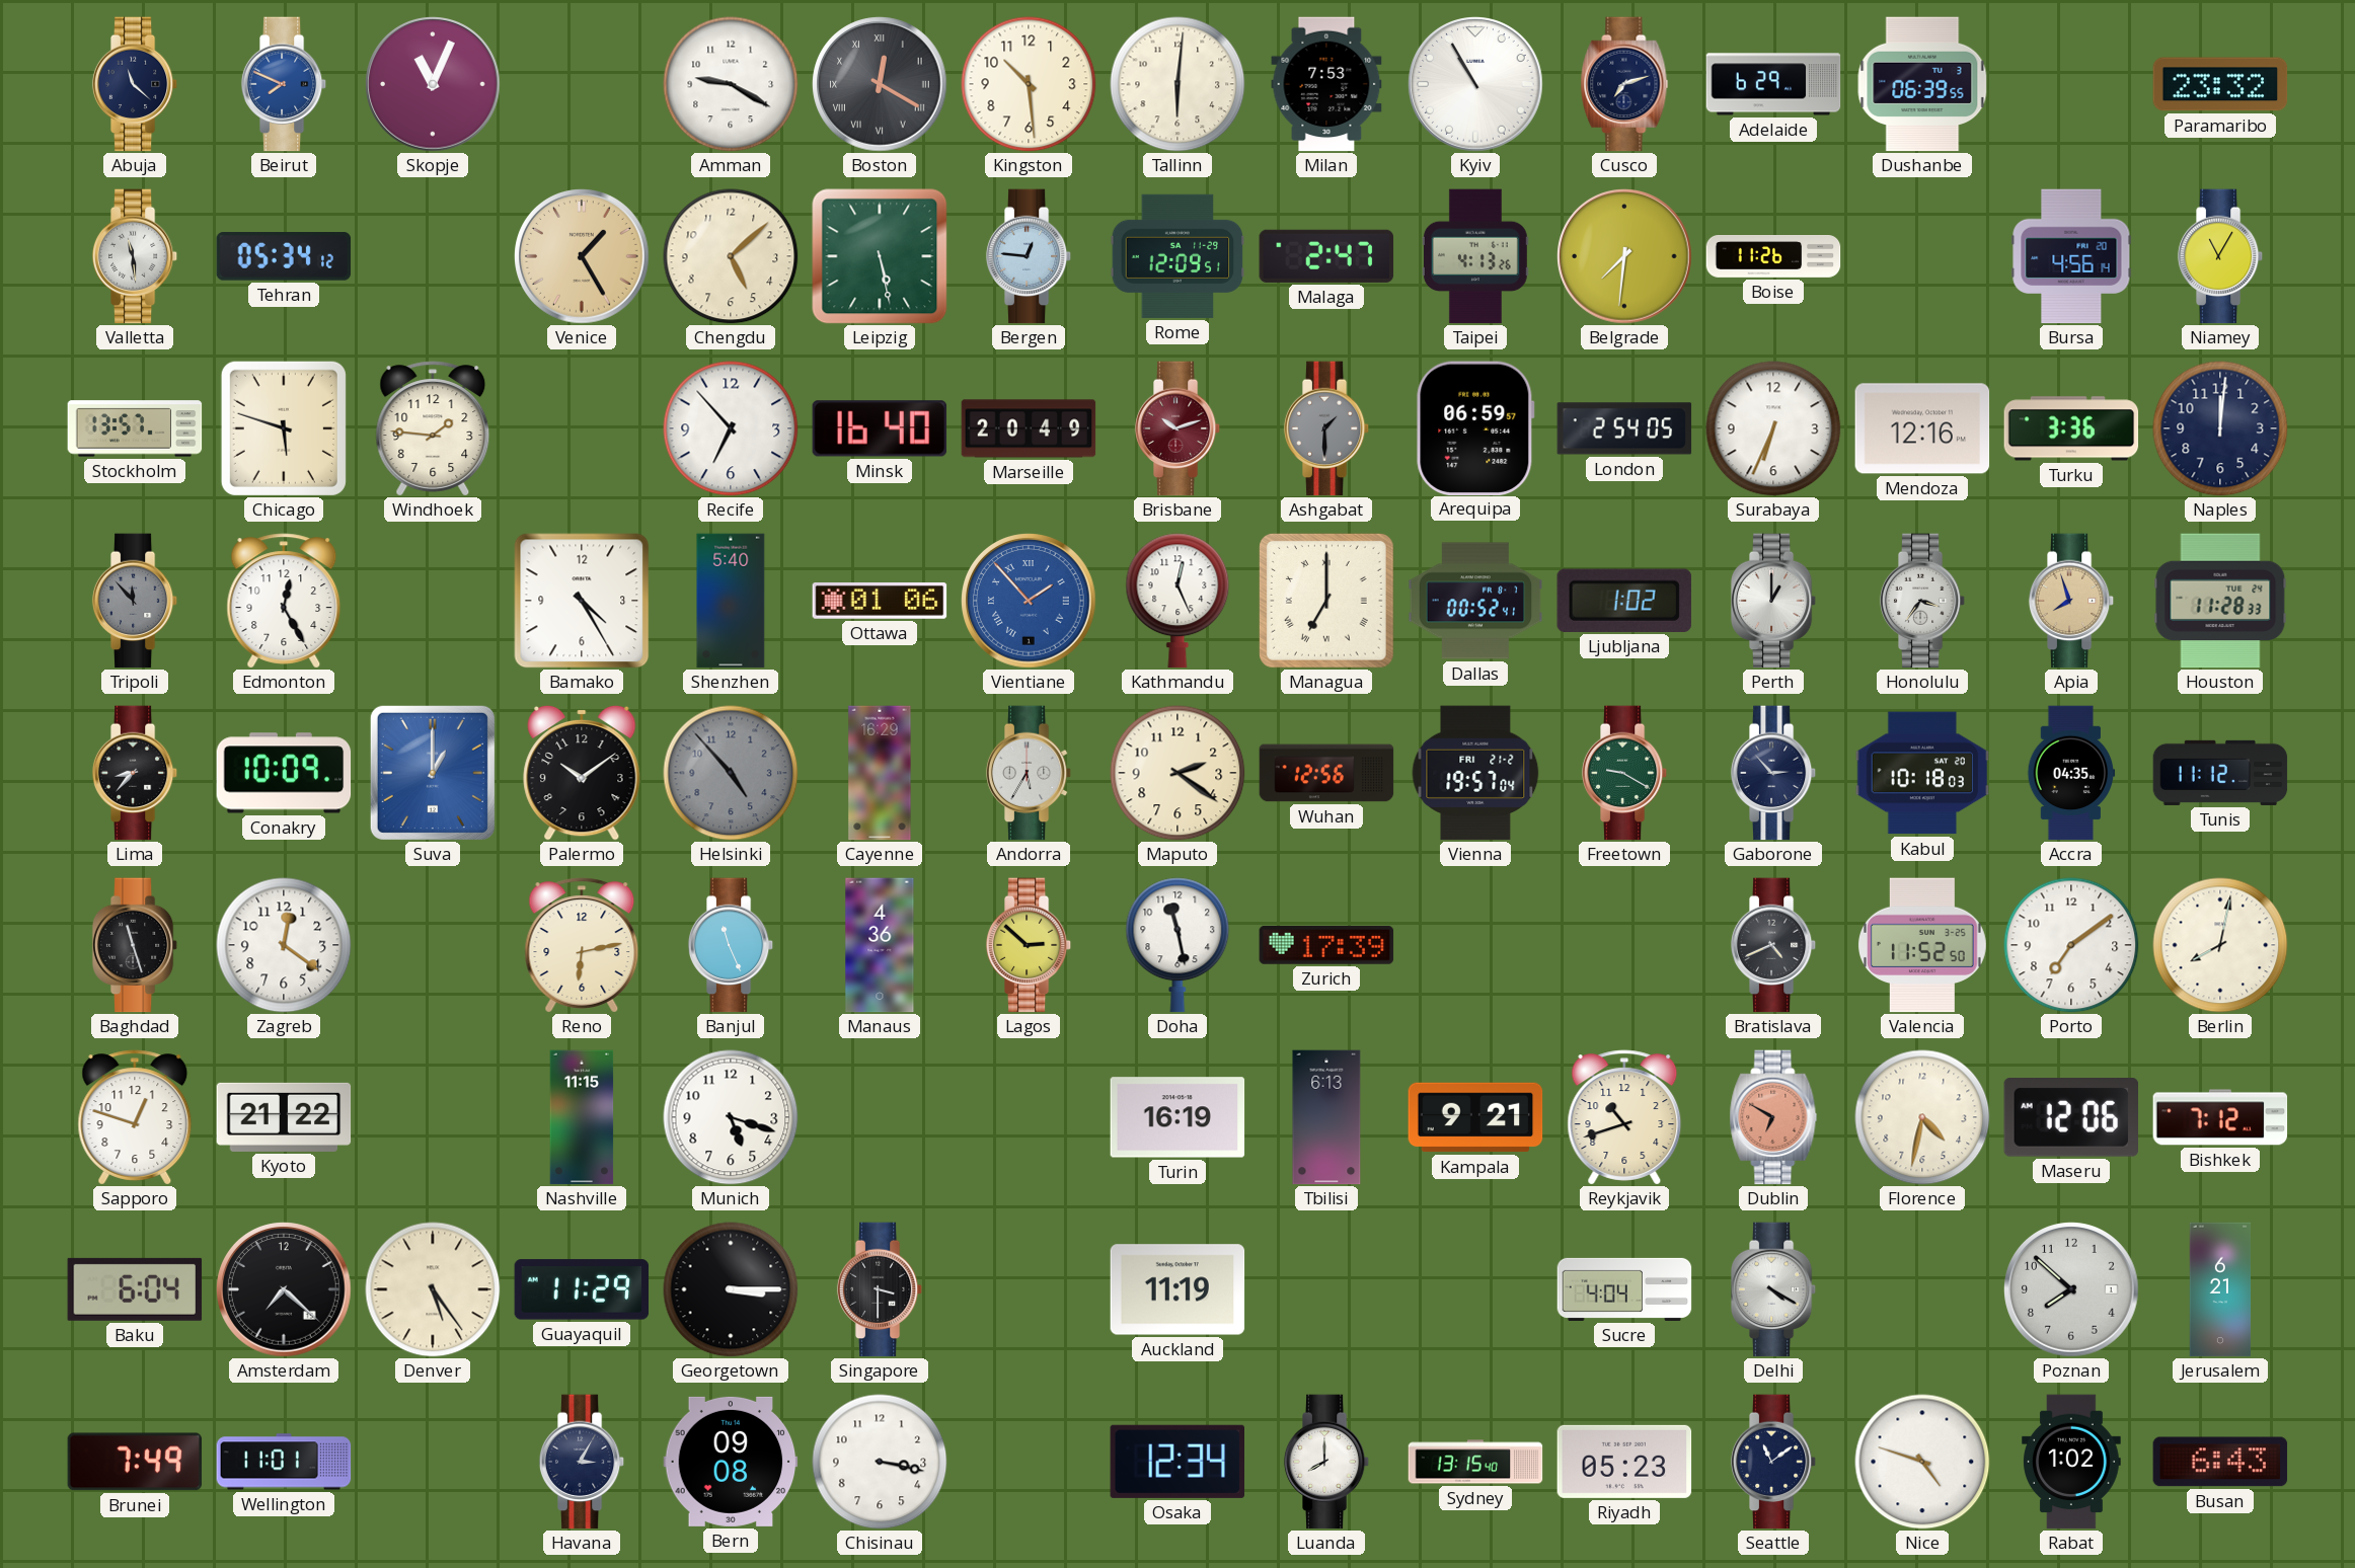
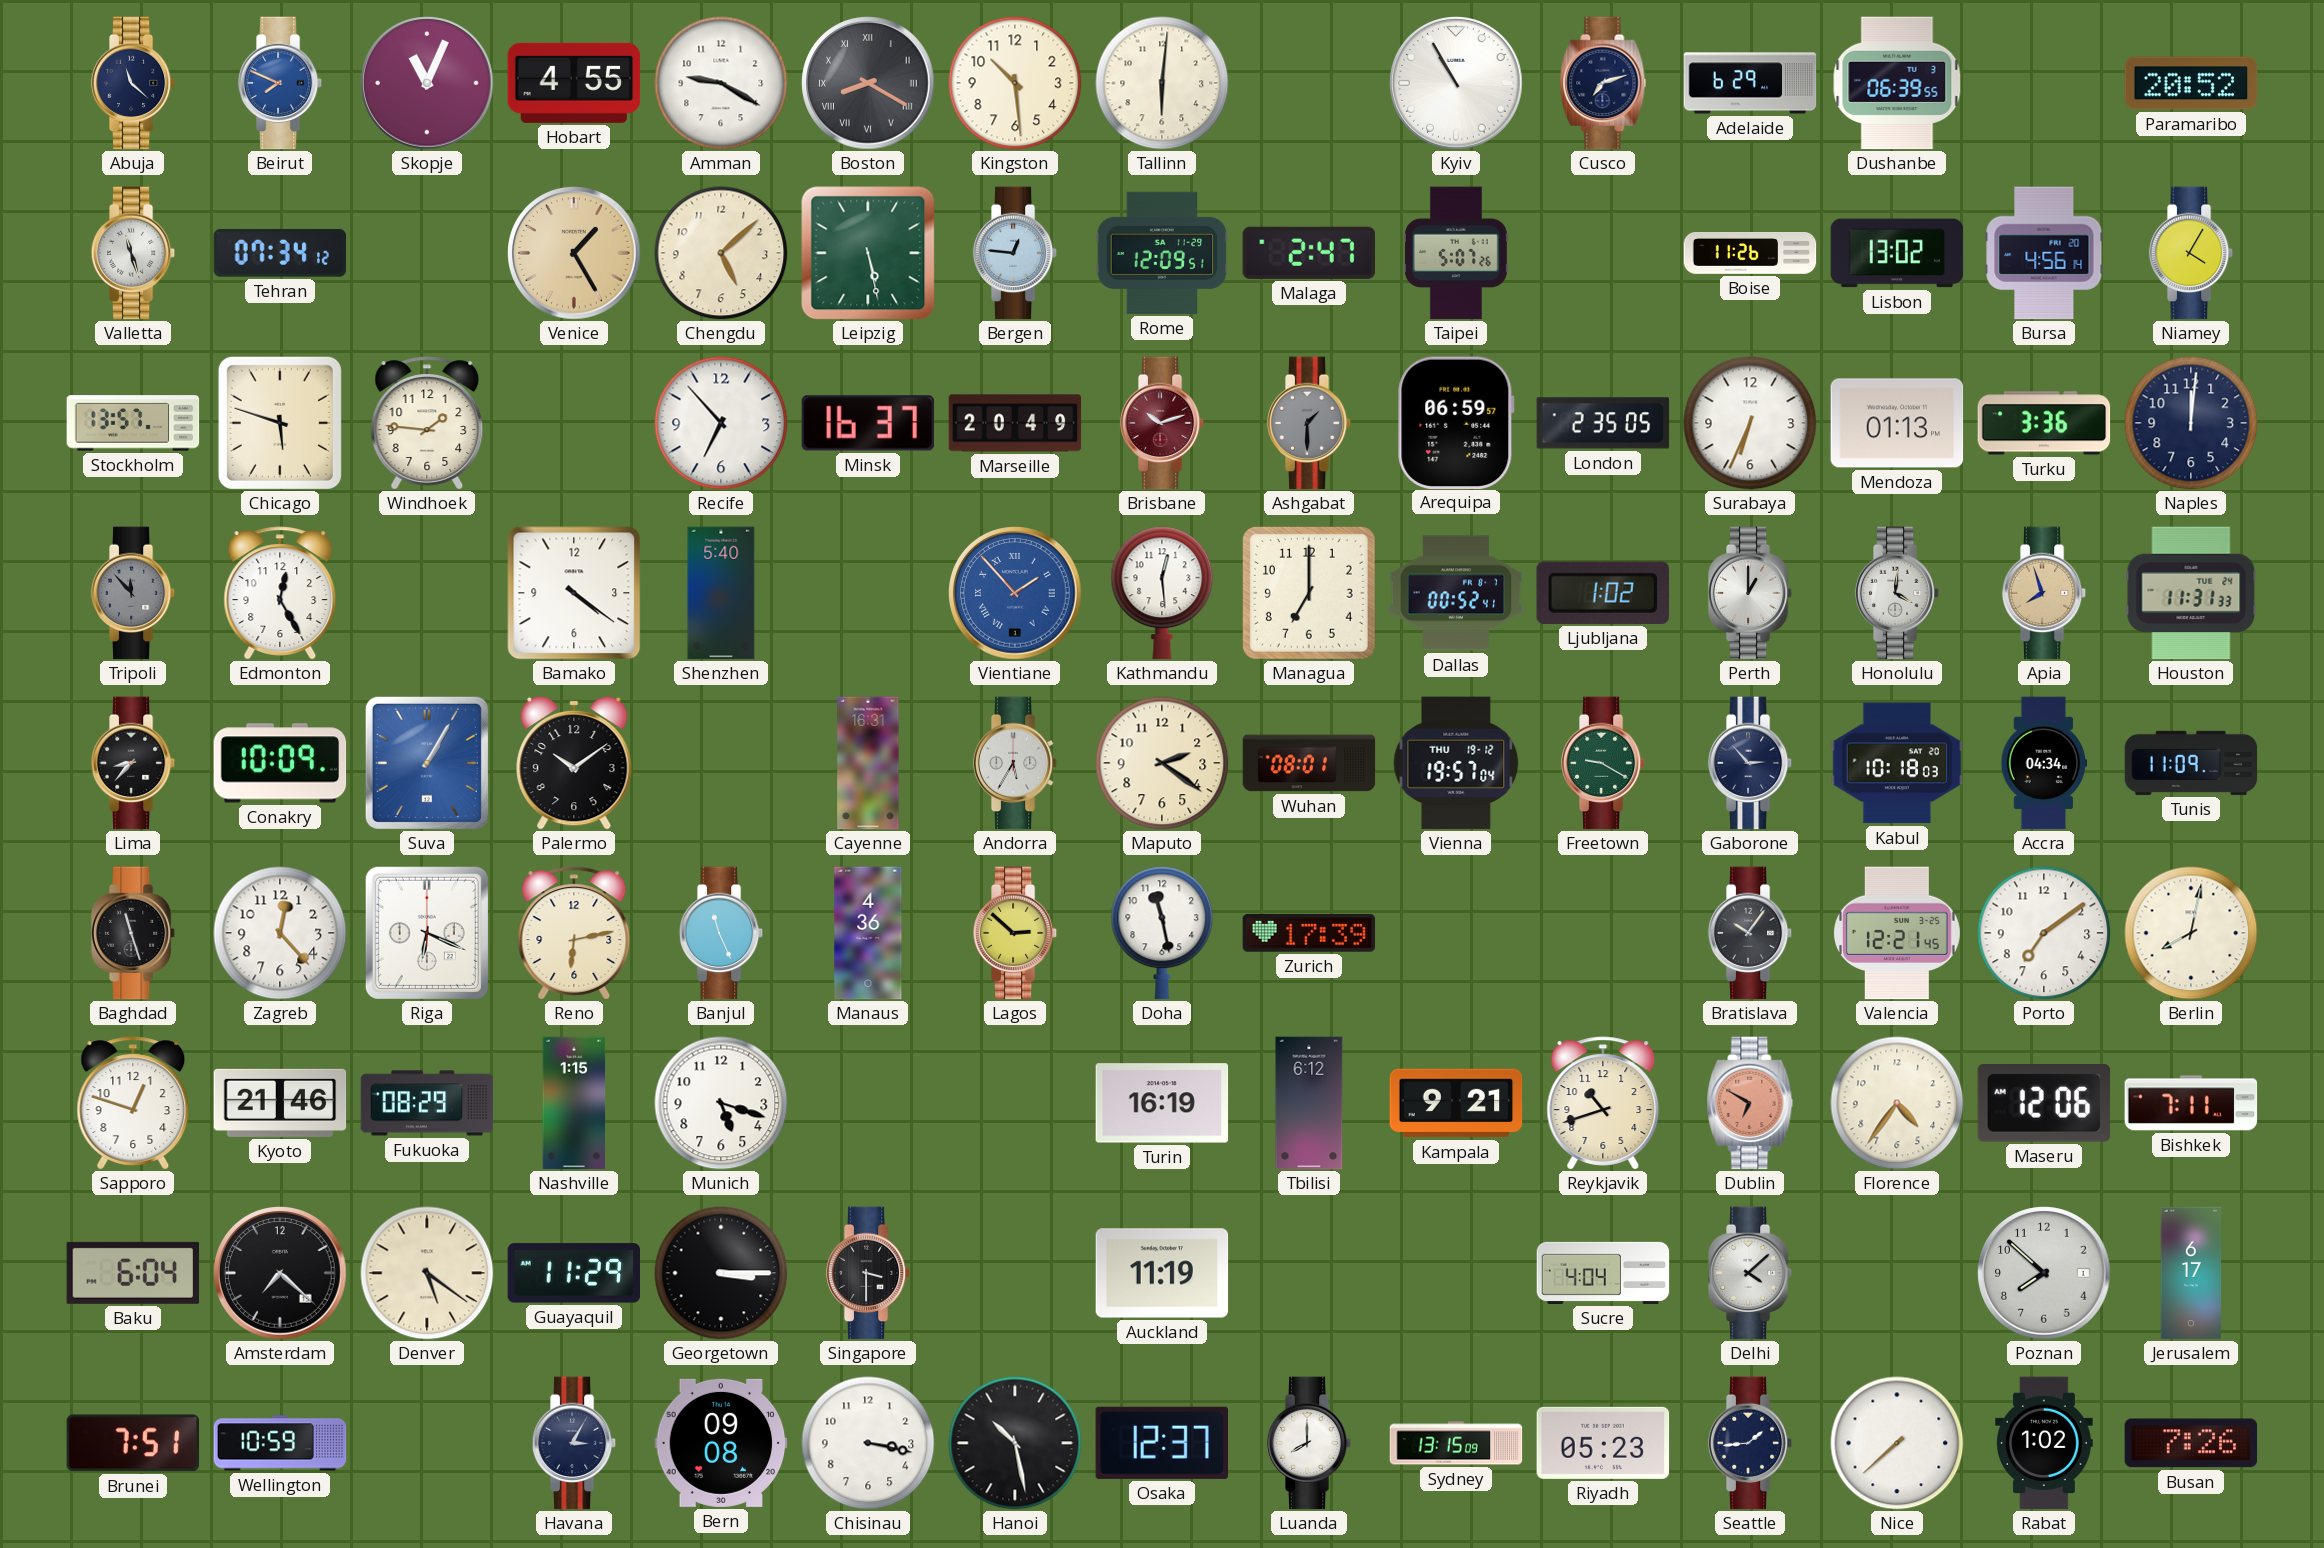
Hobart: none -> 4:55 (574, 83)
Boston: 12:20 -> 8:20 (868, 83)
Milan: 7:53 -> none (1326, 84)
Paramaribo: 23:32 -> 20:52 (2191, 83)
Valletta: 11:29 -> 11:27 (133, 253)
Tehran: 05:34 -> 07:34 (280, 254)
Taipei: 4:13 -> 5:07 (1456, 253)
Belgrade: 7:31 -> none (1624, 256)
Lisbon: none -> 13:02 (1897, 253)
Niamey: 11:05 -> 4:05 (2191, 253)
Minsk: 16:40 -> 16:37 (868, 423)
London: 2:54 -> 2:35 (1603, 423)
Mendoza: 12:16 -> 01:13 (1897, 423)
Bamako: 4:25 -> 4:21 (574, 593)
Ottawa: 01:06 -> none (880, 602)
Kathmandu: 12:26 -> 12:29 (1162, 593)
Managua numerals: Roman -> Arabic (1309, 593)
Honolulu: 3:36 -> 4:01 (1897, 593)
Houston: 11:28 -> 11:31 (2191, 593)
Suva: 1:00 -> 1:05 (427, 763)
Helsinki: 4:53 -> none (731, 773)
Cayenne: 16:29 -> 16:31 (868, 763)
Wuhan: 12:56 -> 08:01 (1309, 763)
Vienna date: FRI 21-2 -> THU 19-12 (1456, 763)
Accra: 04:35 -> 04:34 (2044, 763)
Tunis: 11:12 -> 11:09 (2191, 763)
Zagreb: 12:21 -> 12:23 (280, 933)
Riga: none -> 6:19 (427, 933)
Bratislava: 4:41 -> 10:06 (1750, 933)
Valencia: 11:52 -> 12:21 (1897, 933)
Kyoto: 21:22 -> 21:46 (280, 1103)
Fukuoka: none -> 08:29 (427, 1103)
Nashville: 11:15 -> 1:15 (574, 1103)
Tbilisi: 6:13 -> 6:12 (1309, 1103)
Florence: 4:32 -> 4:36 (1897, 1103)
Bishkek: 7:12 -> 7:11 (2191, 1103)
Denver: 5:24 -> 5:21 (427, 1273)
Delhi: 4:20 -> 4:08 (1750, 1273)
Jerusalem: 6:21 -> 6:17 (2191, 1273)
Brunei: 7:49 -> 7:51 (133, 1443)
Wellington: 11:01 -> 10:59 (280, 1443)
Hanoi: none -> 10:28 (1015, 1443)
Osaka: 12:34 -> 12:37 (1161, 1443)
Sydney: 13:15:40 -> 13:15:09 (1456, 1443)
Seattle: 11:09 -> 1:44 (1750, 1443)
Nice: 4:48 -> 7:38 (1897, 1443)
Busan: 6:43 -> 7:26 (2191, 1443)
